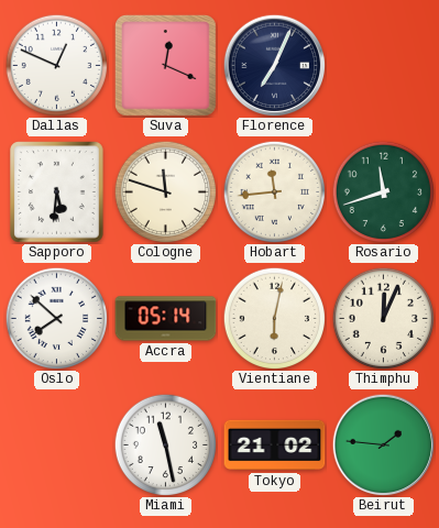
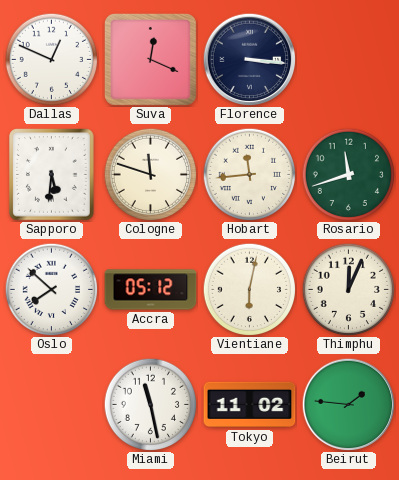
Florence: 7:04 -> 3:16 (249, 59)
Accra: 05:14 -> 05:12 (151, 290)
Tokyo: 21:02 -> 11:02 (250, 405)
